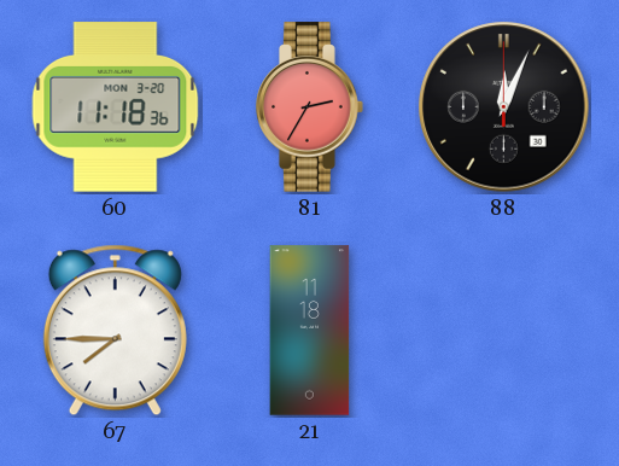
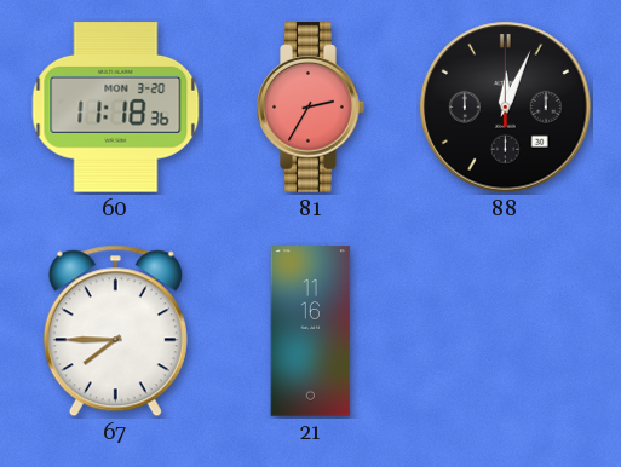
21: 11:18 -> 11:16 (311, 331)
